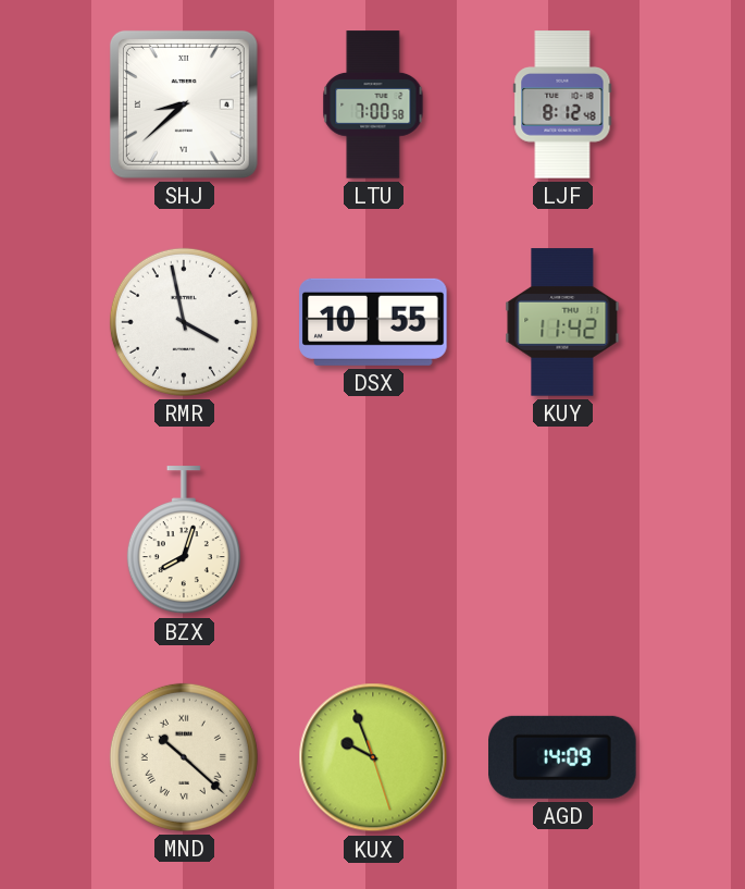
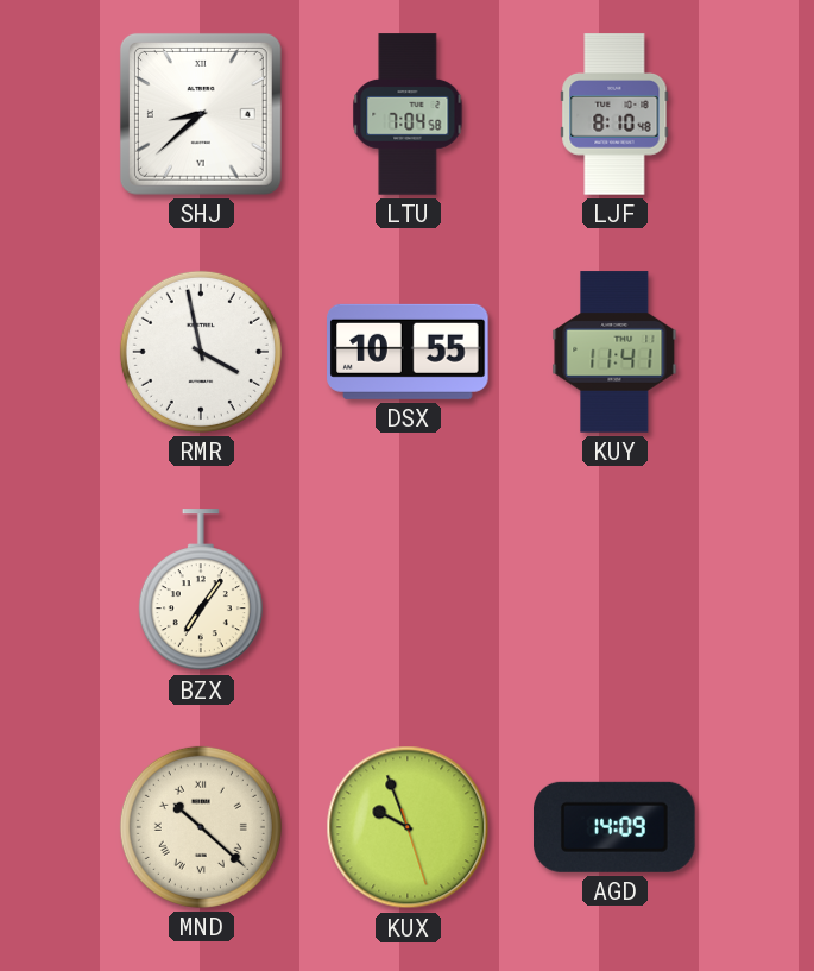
LTU: 7:00 -> 7:04 (408, 114)
LJF: 8:12 -> 8:10 (614, 114)
KUY: 11:42 -> 11:41 (614, 352)
BZX: 8:03 -> 7:06 (201, 591)
